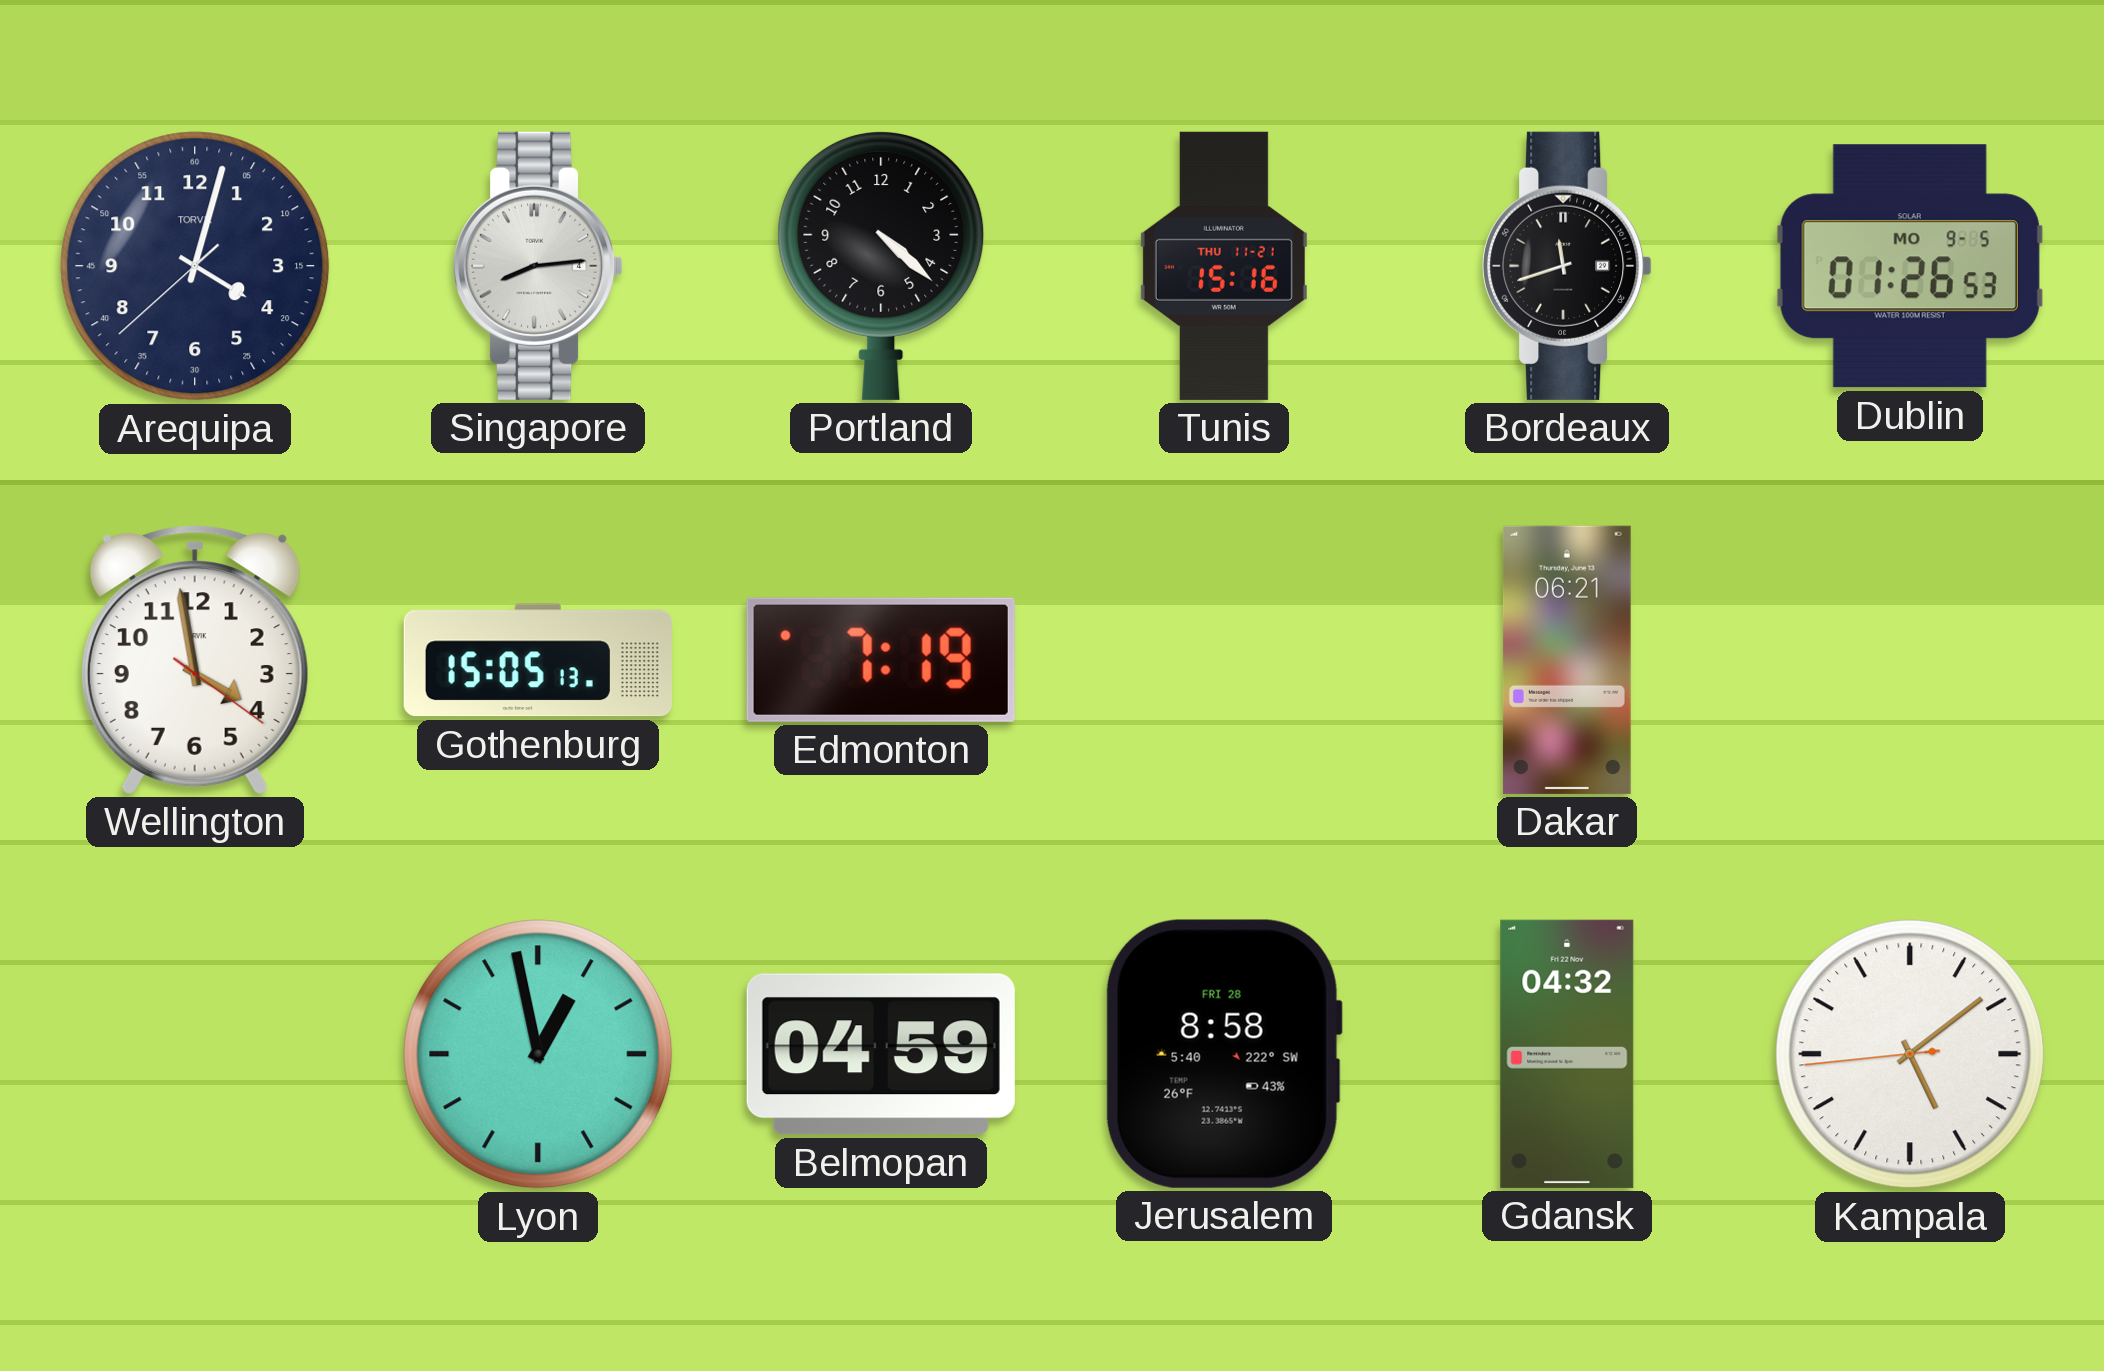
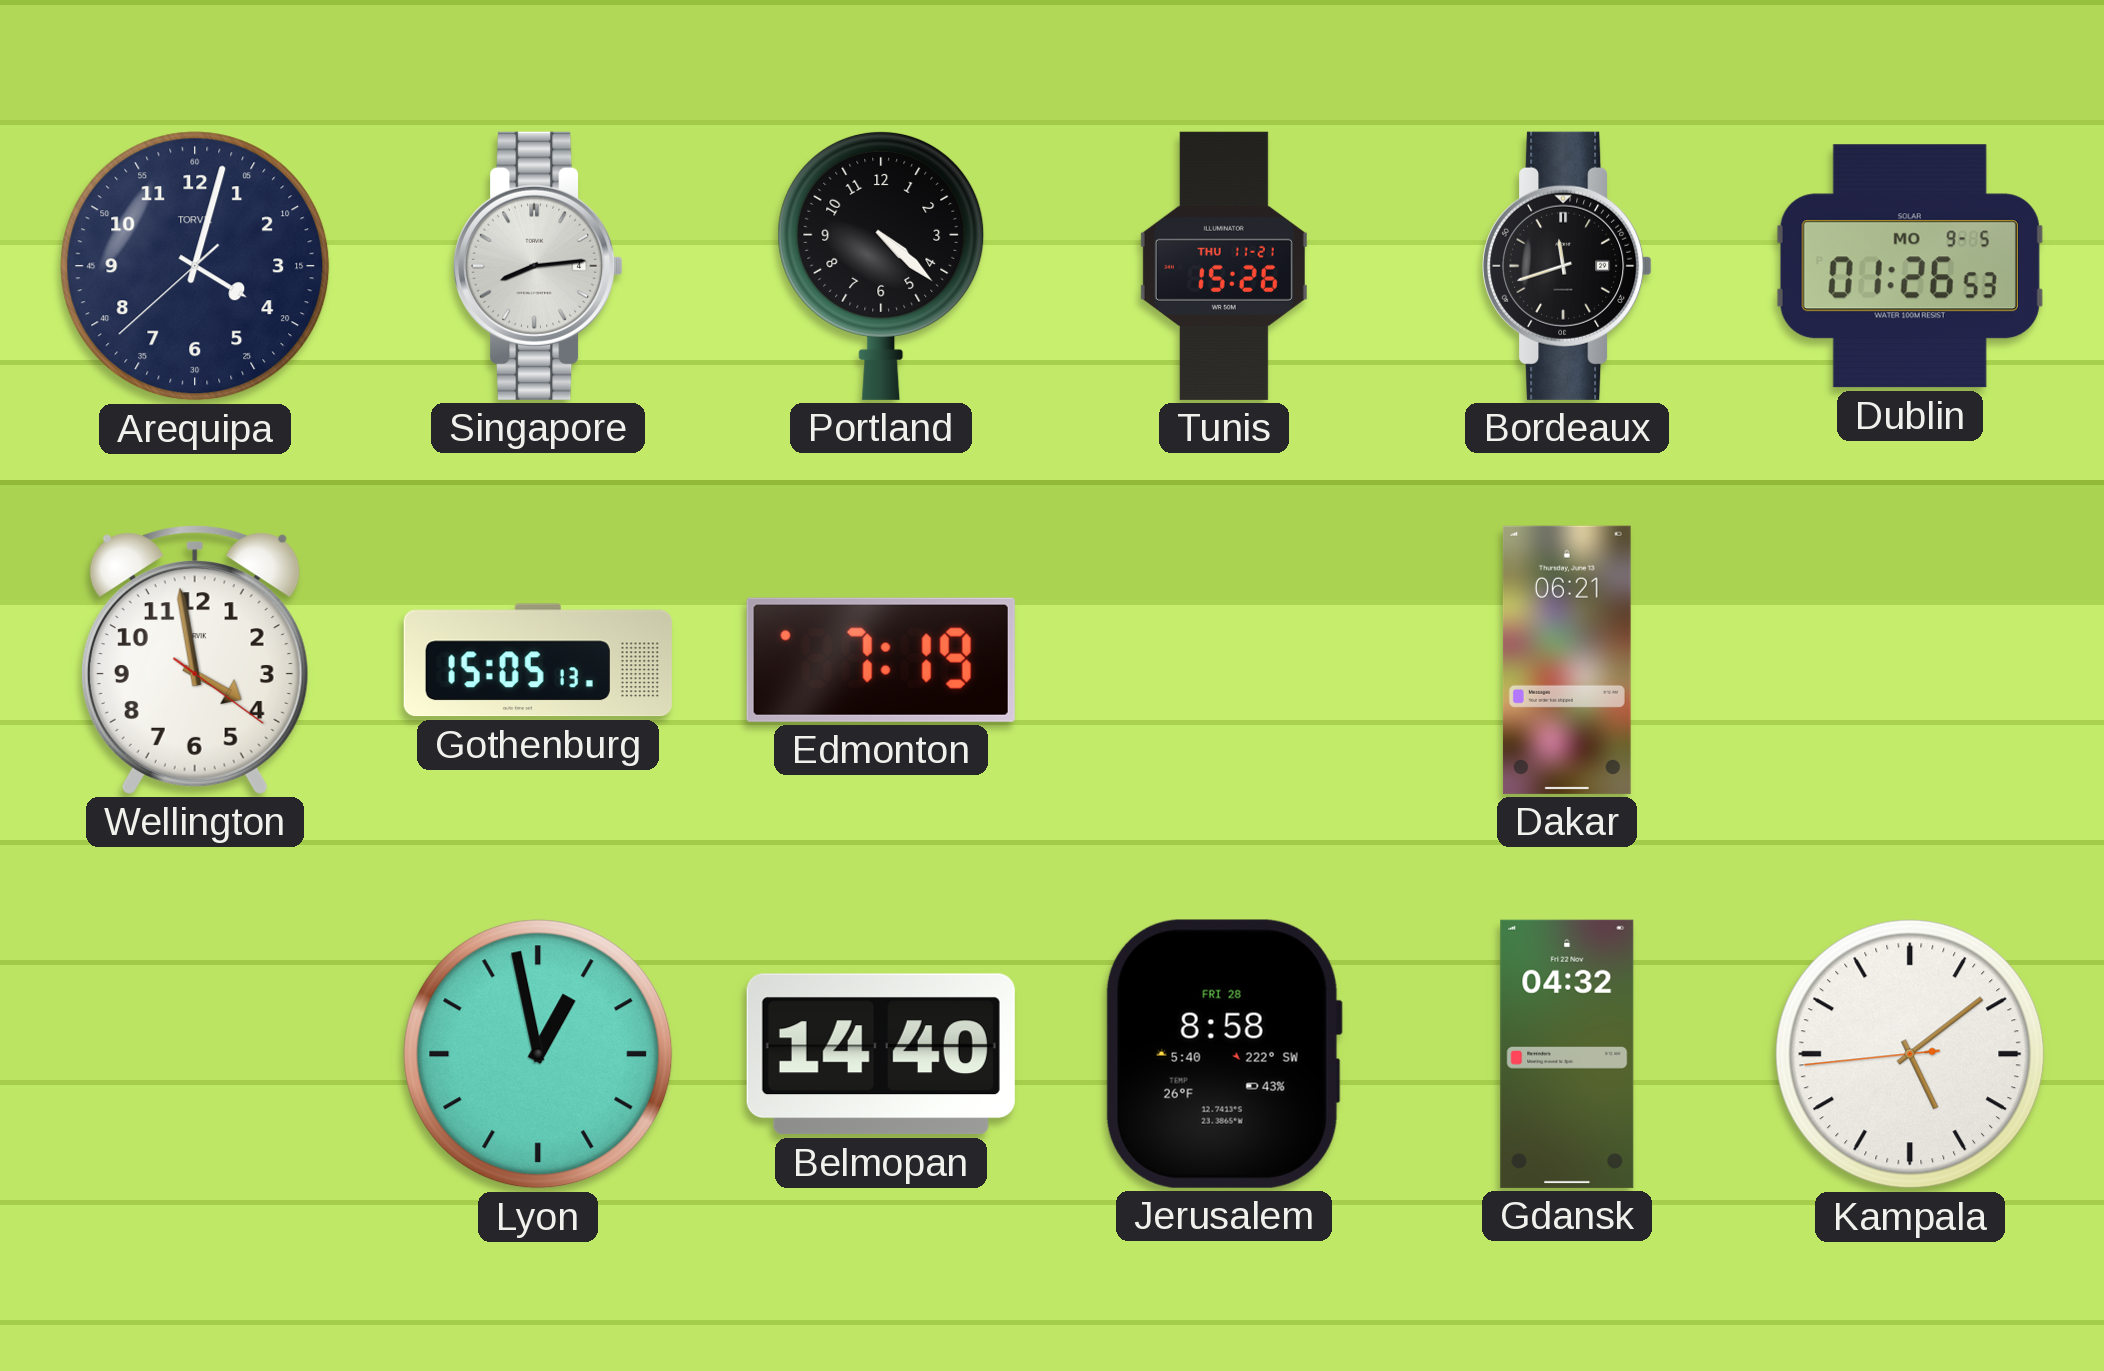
Tunis: 15:16 -> 15:26 (1224, 266)
Belmopan: 04:59 -> 14:40 (881, 1054)
